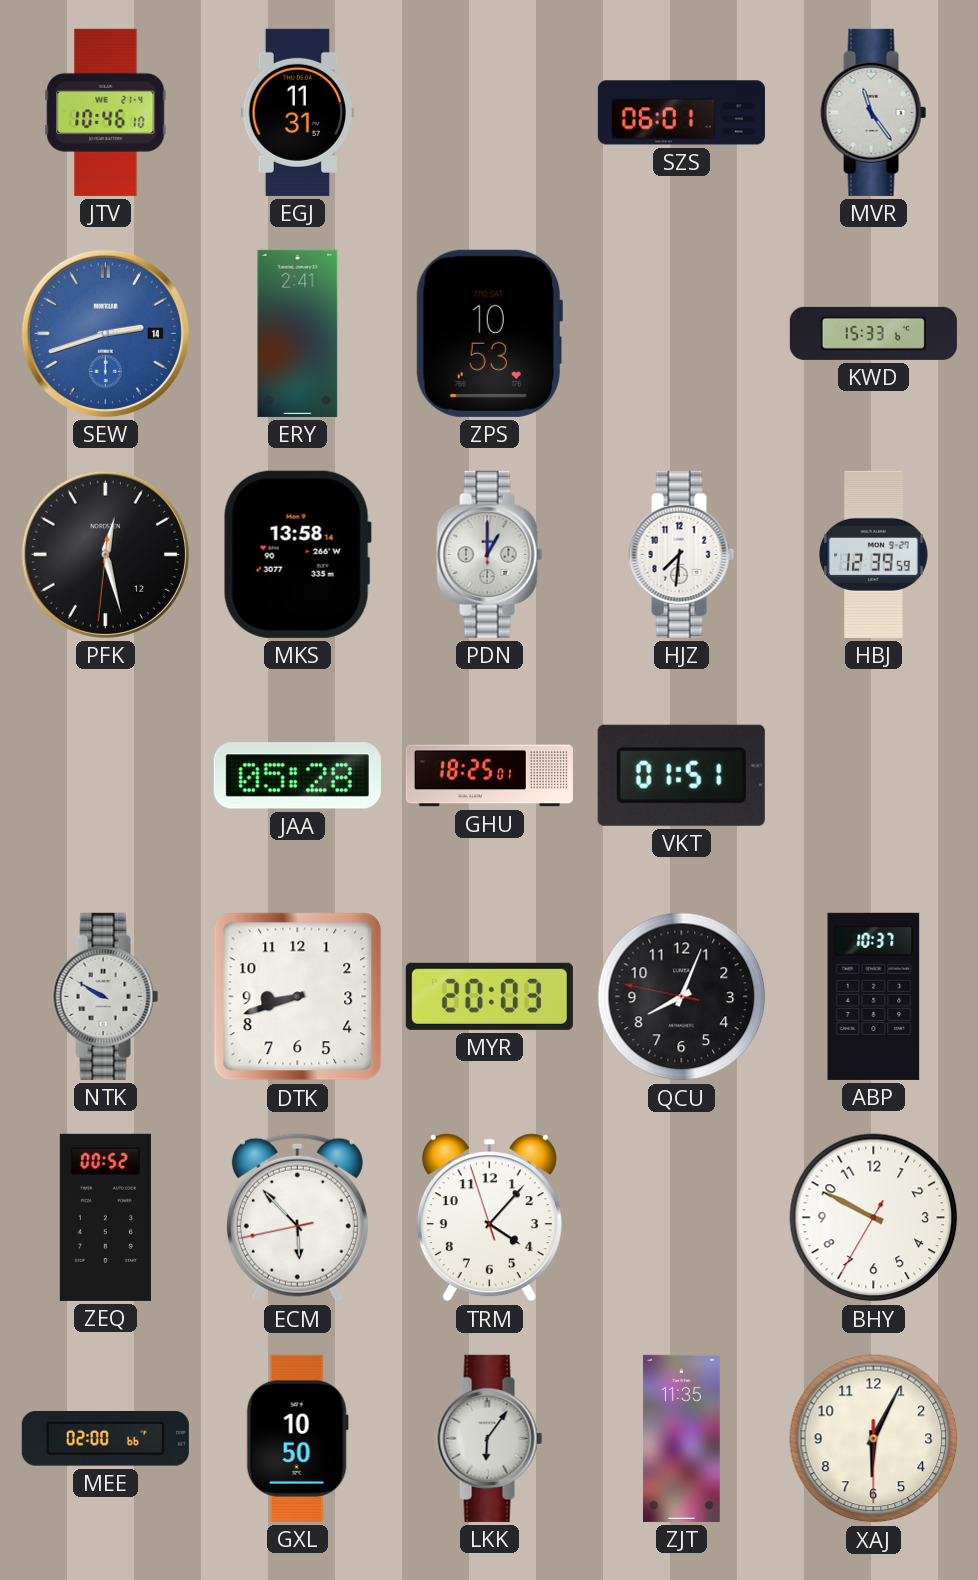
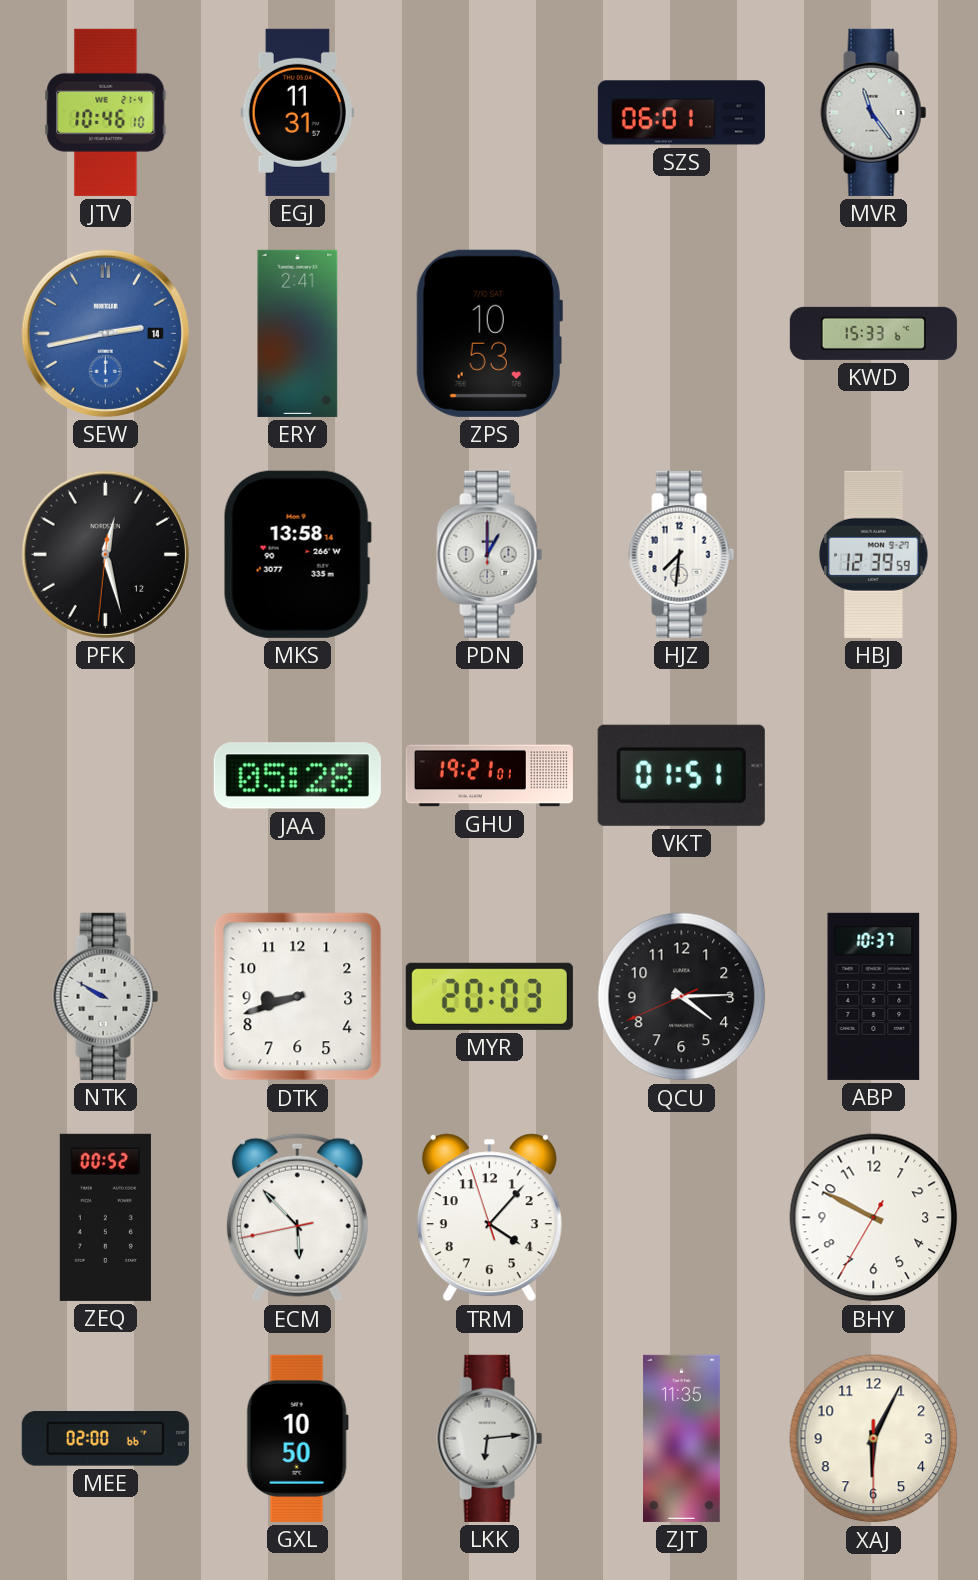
SEW: 2:42 -> 2:43 (105, 333)
GHU: 18:25 -> 19:21 (489, 776)
QCU: 8:03 -> 4:14 (682, 997)
LKK: 6:06 -> 6:14 (490, 1438)
